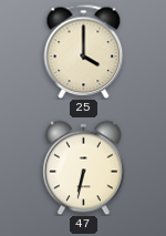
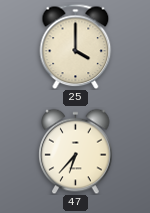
47: 6:32 -> 6:37 (76, 151)
